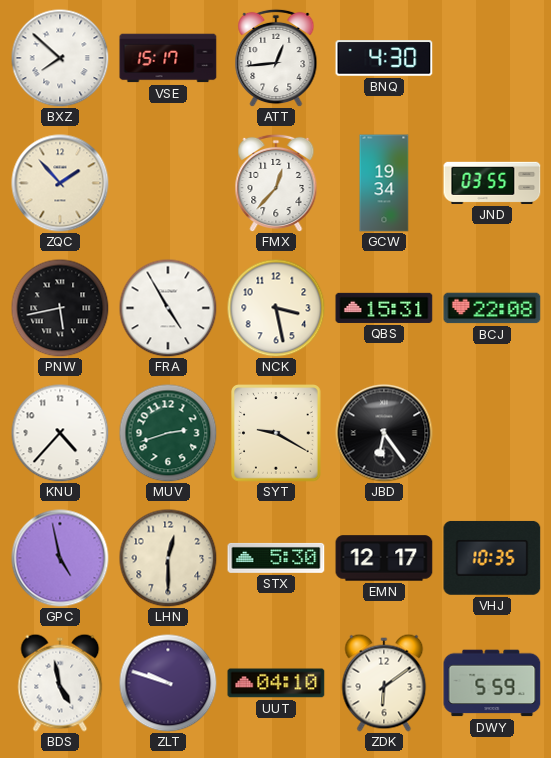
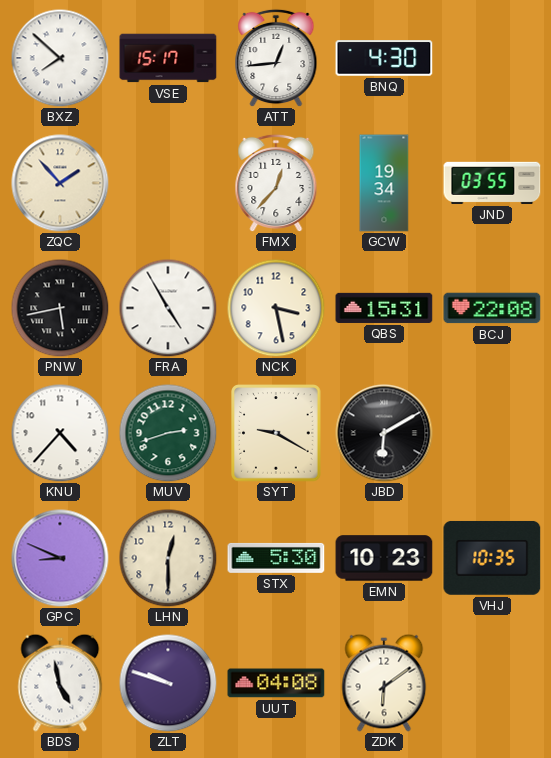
JBD: 6:24 -> 6:10 (384, 433)
GPC: 4:58 -> 8:49 (60, 558)
EMN: 12:17 -> 10:23 (384, 558)
UUT: 04:10 -> 04:08 (276, 683)
DWY: 5:59 -> none (492, 683)
